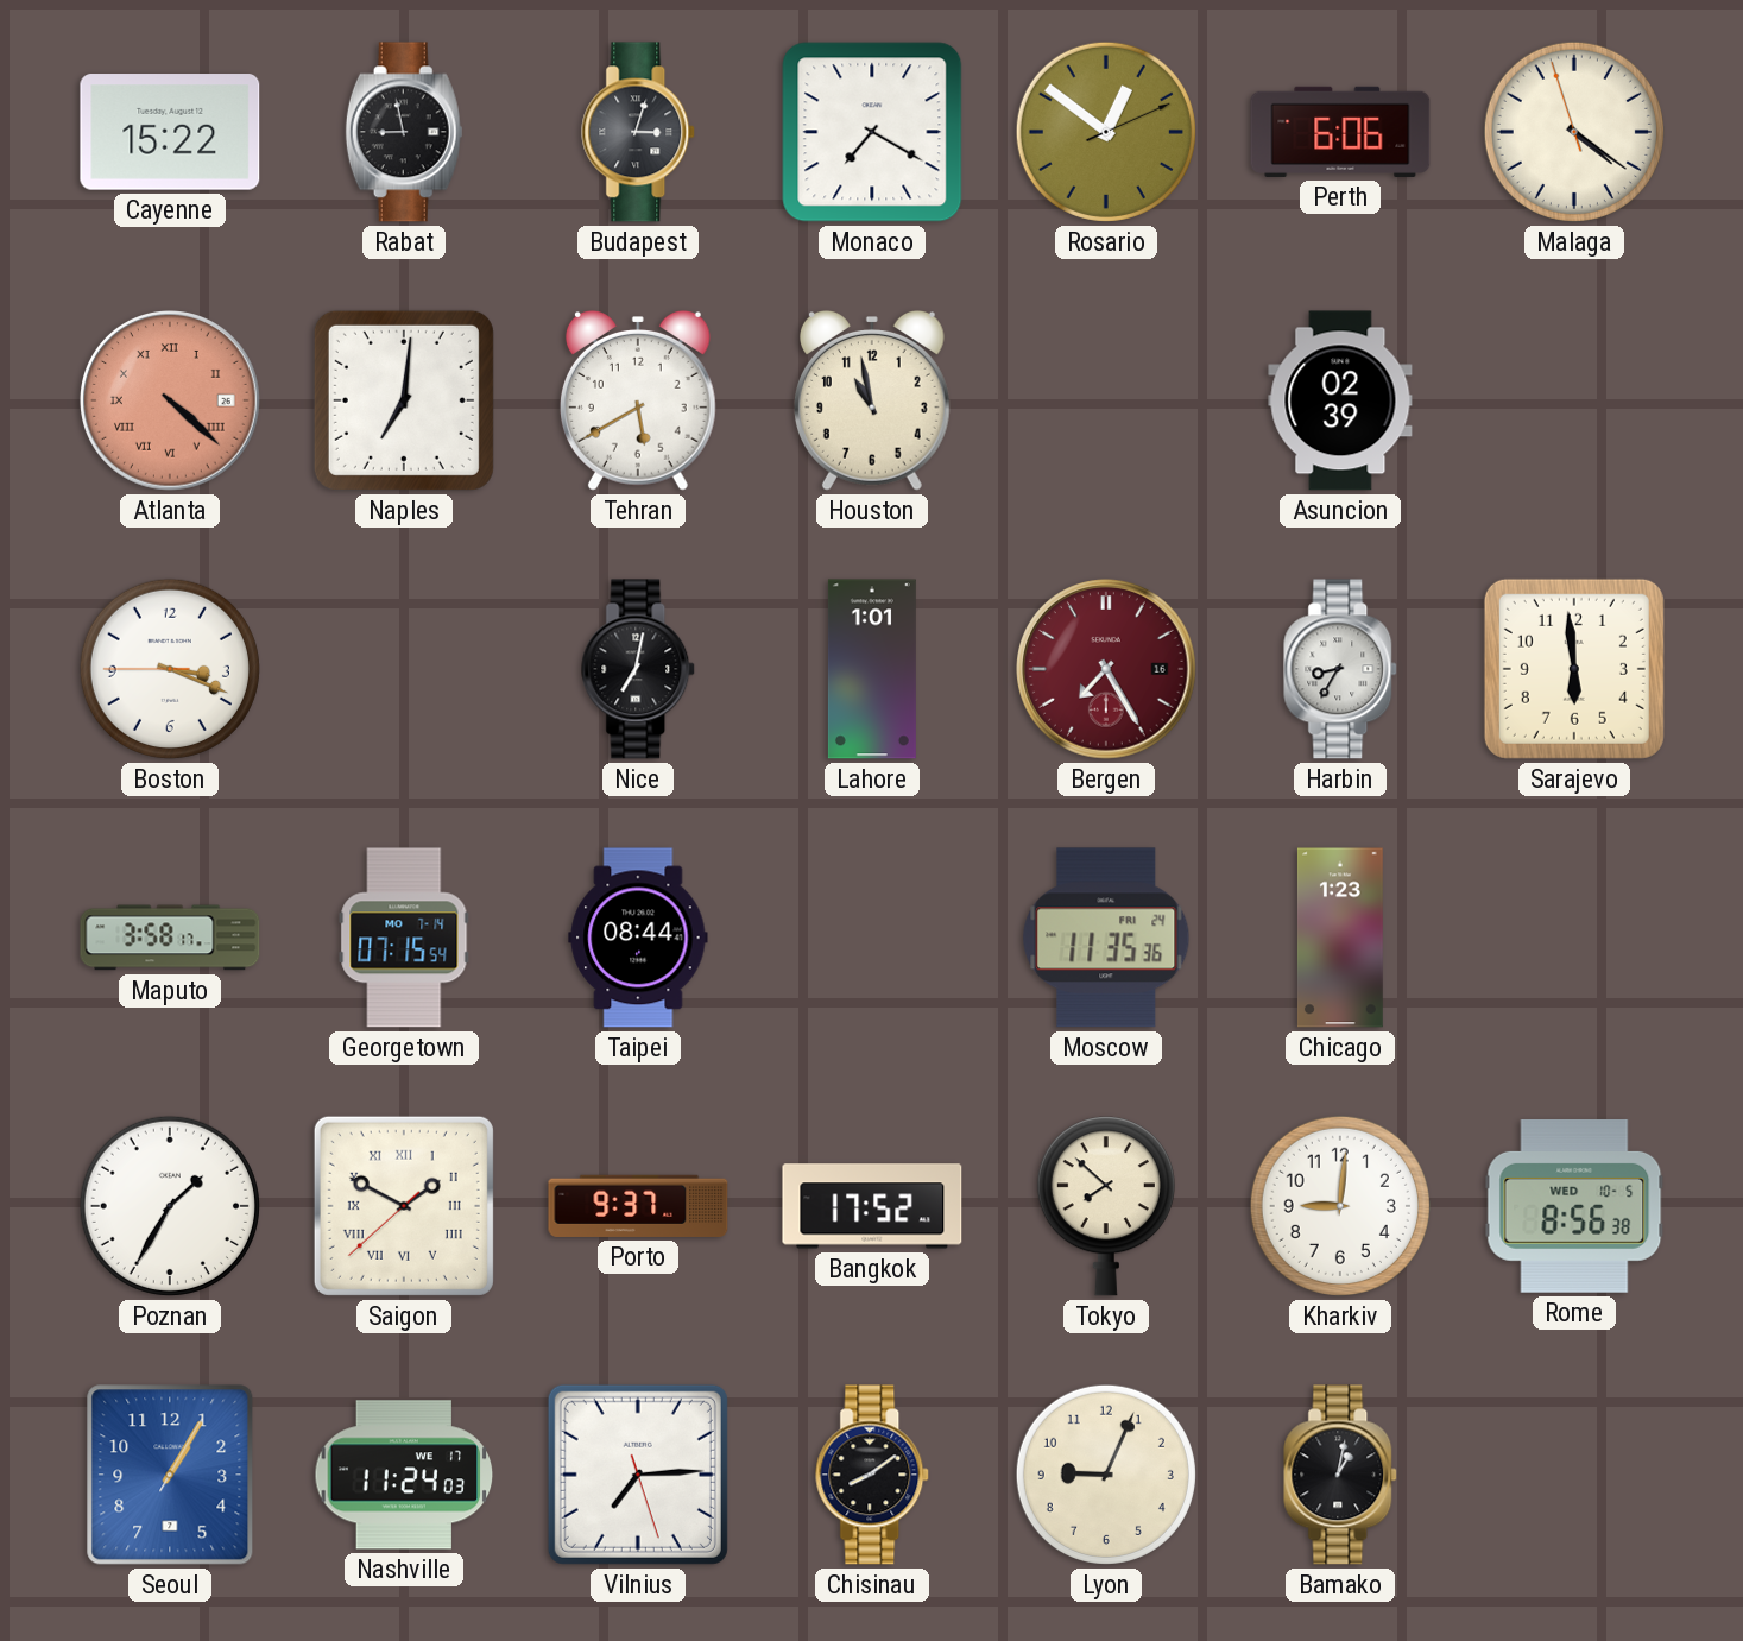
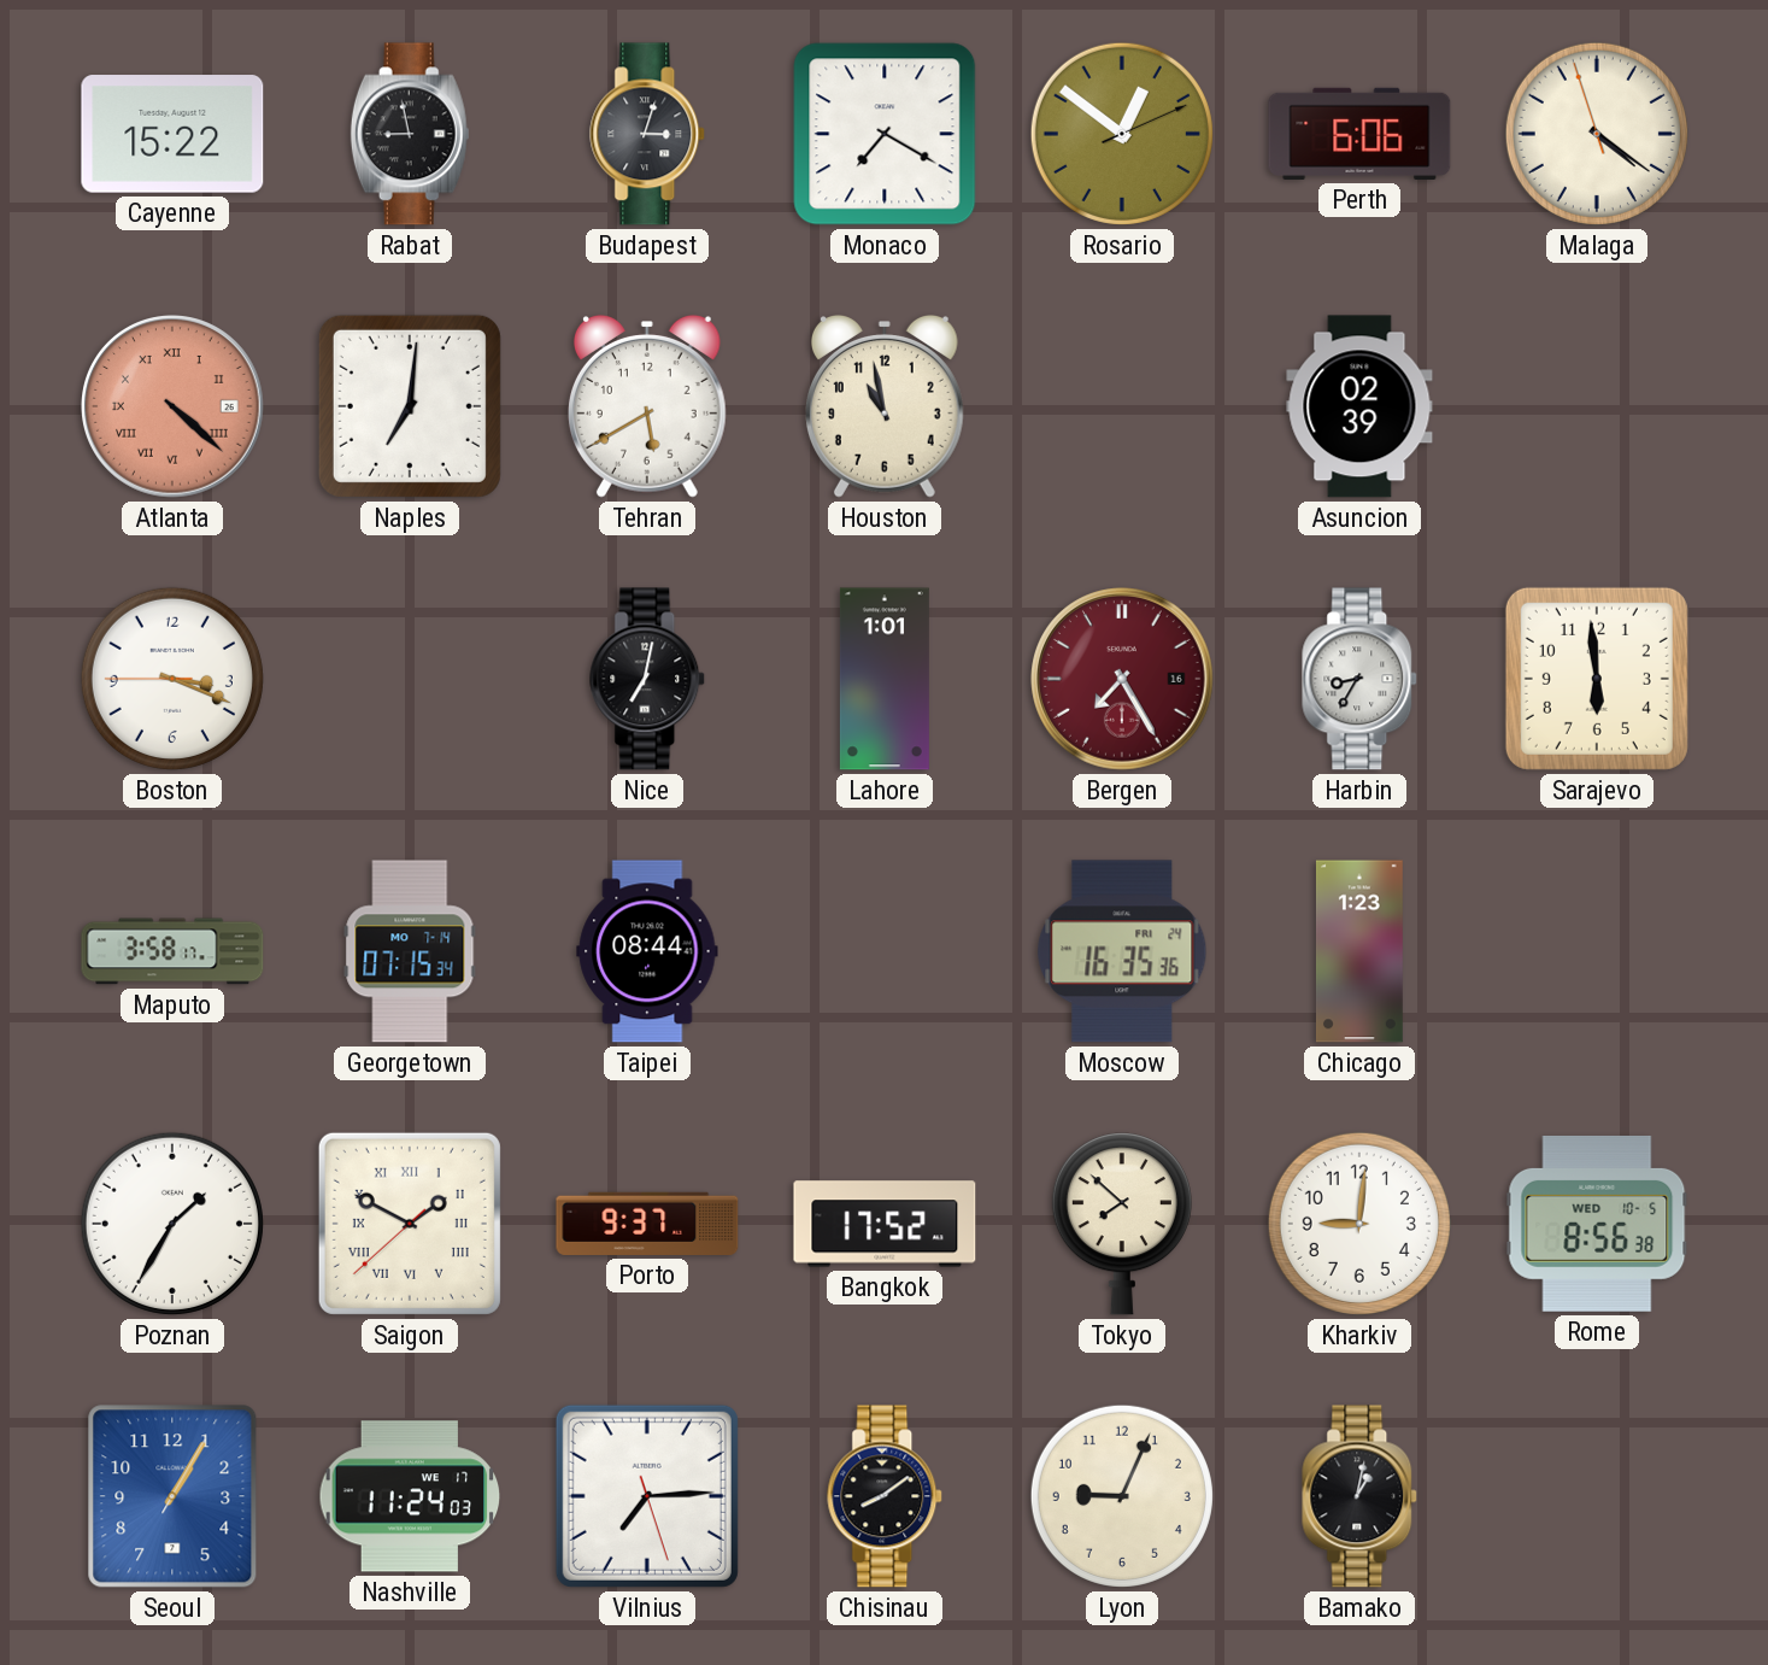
Georgetown: 07:15:54 -> 07:15:34 (410, 951)
Moscow: 11:35 -> 16:35 (1122, 951)
